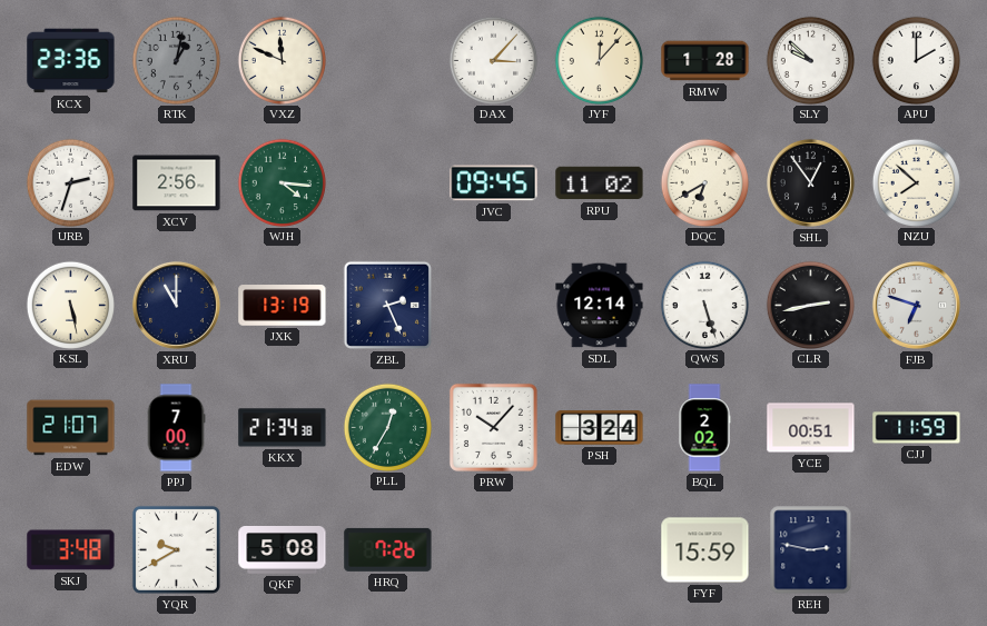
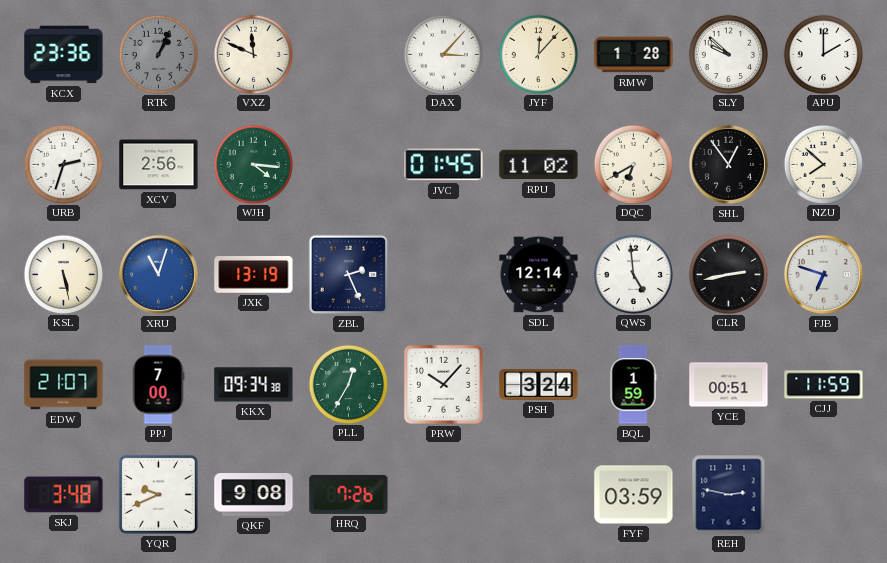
RTK: 1:02 -> 1:04 (158, 54)
JVC: 09:45 -> 01:45 (444, 165)
XRU: 11:00 -> 11:03 (158, 274)
XRU dial: navy -> blue (158, 274)
QWS: 5:27 -> 4:59 (633, 274)
KKX: 21:34 -> 09:34 (254, 385)
BQL: 2:02 -> 1:59 (633, 385)
YQR: 9:40 -> 9:41 (158, 494)
QKF: 5:08 -> 9:08 (254, 495)
FYF: 15:59 -> 03:59 (634, 495)
